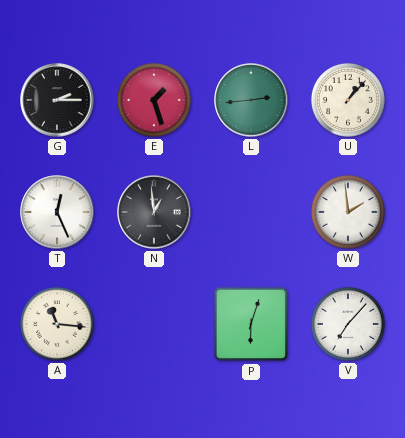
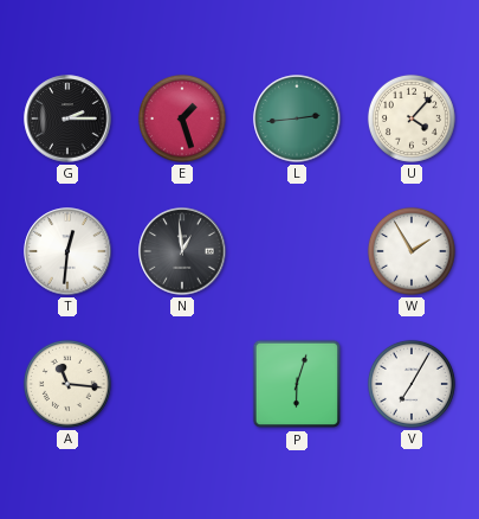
U: 1:07 -> 4:07 (412, 118)
T: 12:26 -> 12:31 (67, 251)
W: 1:59 -> 1:55 (412, 251)
V: 7:07 -> 7:05 (412, 384)
